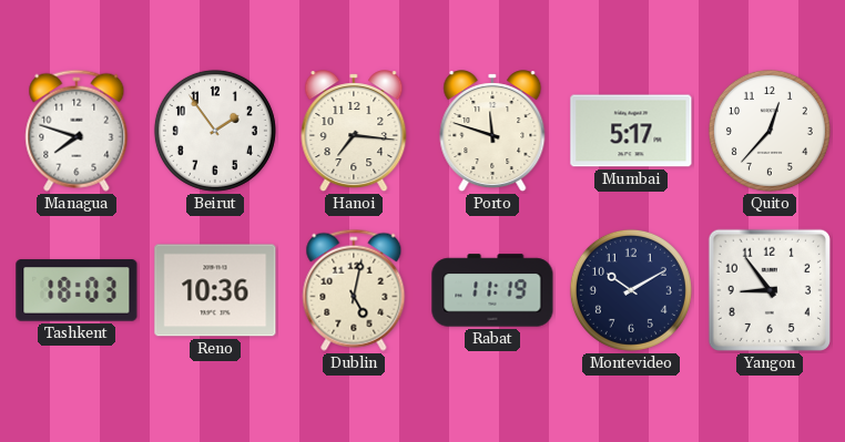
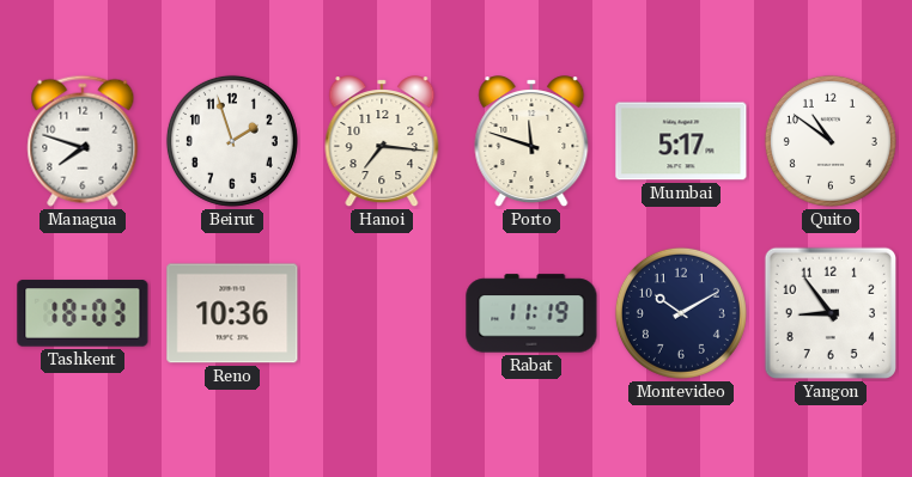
Beirut: 1:54 -> 1:57 (232, 141)
Quito: 12:37 -> 10:51 (831, 141)
Dublin: 5:02 -> none (354, 290)
